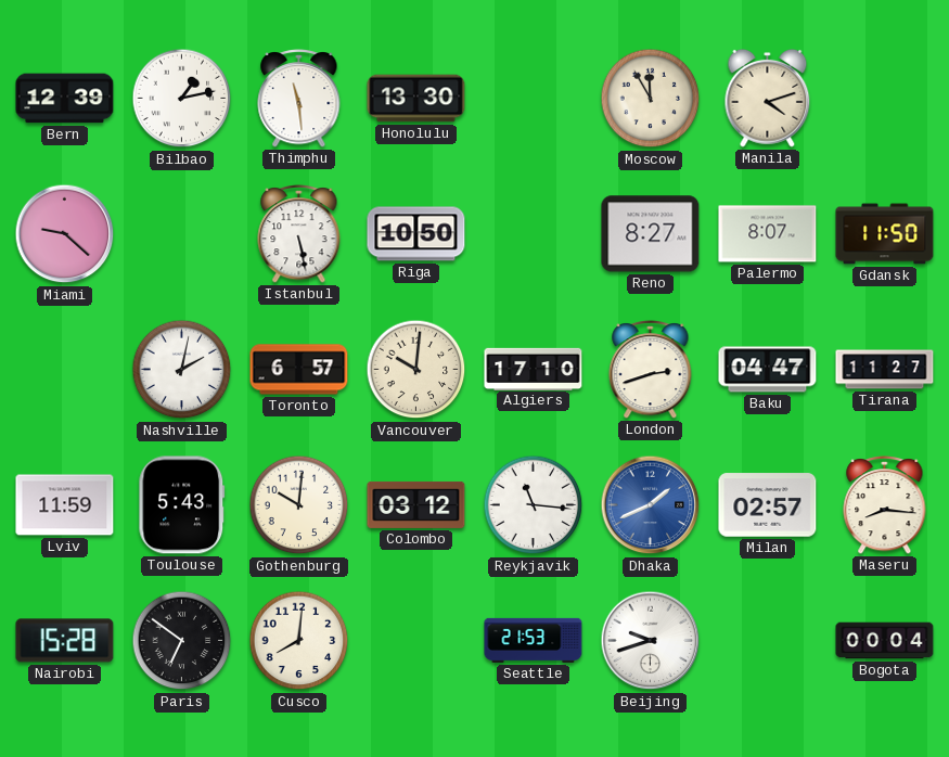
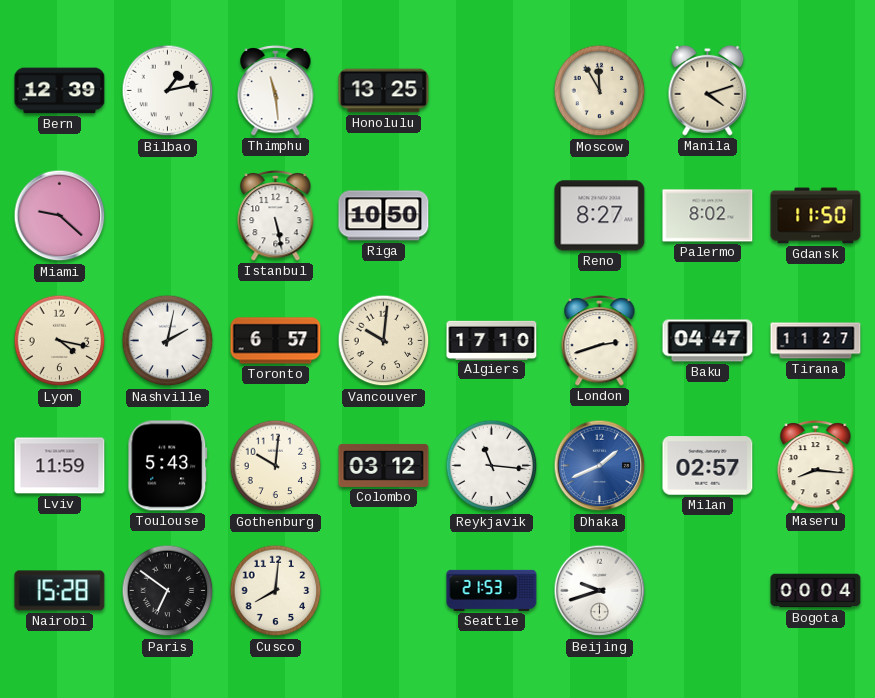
Honolulu: 13:30 -> 13:25 (384, 91)
Palermo: 8:07 -> 8:02 (708, 216)
Lyon: none -> 4:17 (60, 341)
